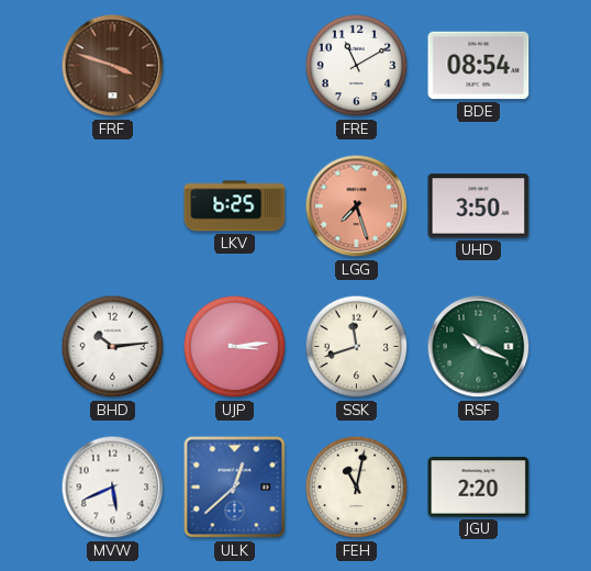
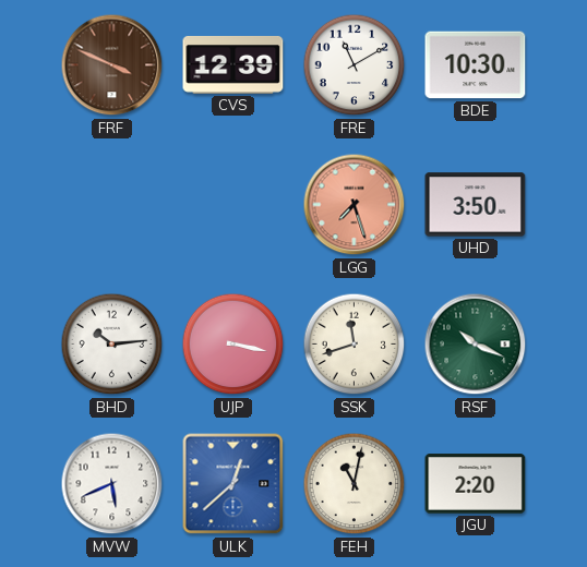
FRF: 3:48 -> 3:49 (112, 65)
CVS: none -> 12:39 (233, 64)
BDE: 08:54 -> 10:30 (476, 65)
LKV: 6:25 -> none (235, 206)
UJP: 3:14 -> 3:17 (233, 345)
